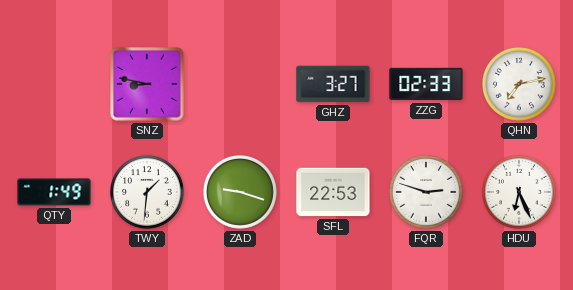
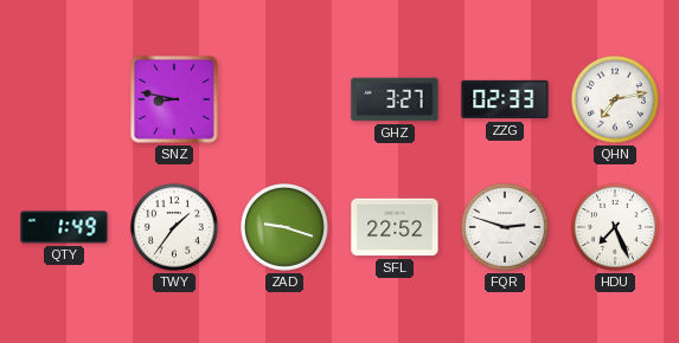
TWY: 1:31 -> 1:36 (175, 228)
SFL: 22:53 -> 22:52 (395, 227)
HDU: 6:26 -> 7:26 (616, 228)
